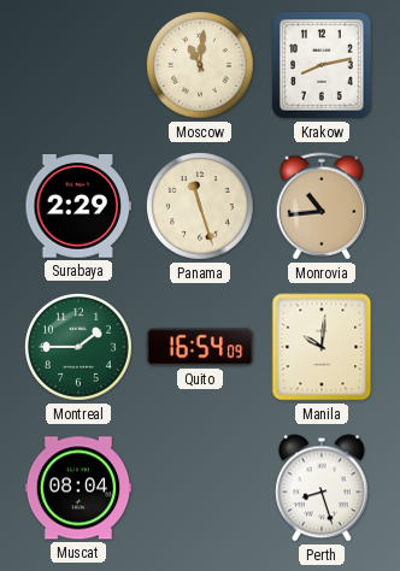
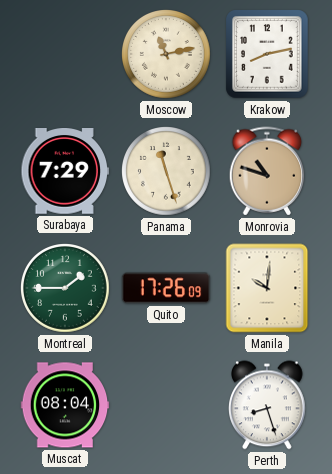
Moscow: 11:01 -> 11:13 (167, 55)
Surabaya: 2:29 -> 7:29 (65, 171)
Monrovia: 10:44 -> 10:48 (267, 171)
Quito: 16:54 -> 17:26 (166, 288)
